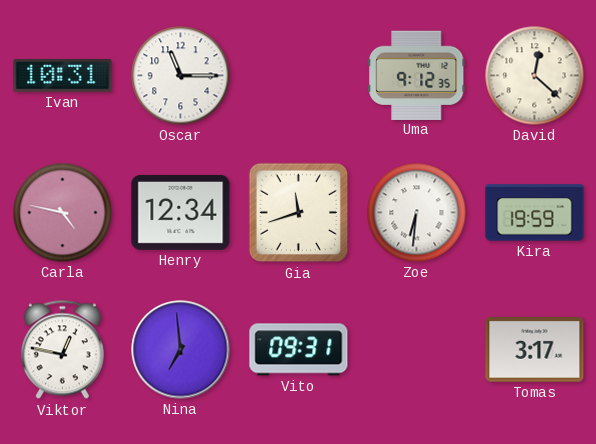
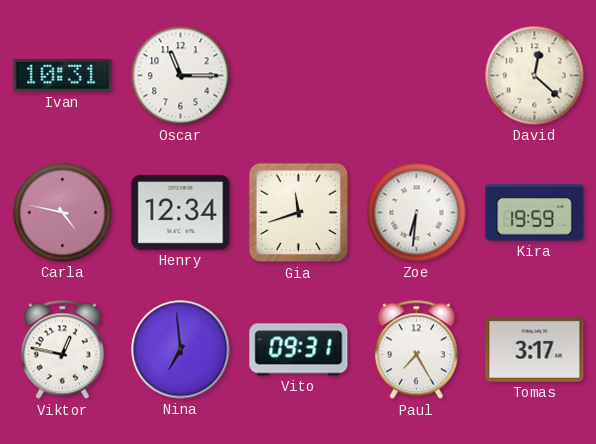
Uma: 9:12 -> none (417, 75)
Paul: none -> 7:25 (416, 350)
